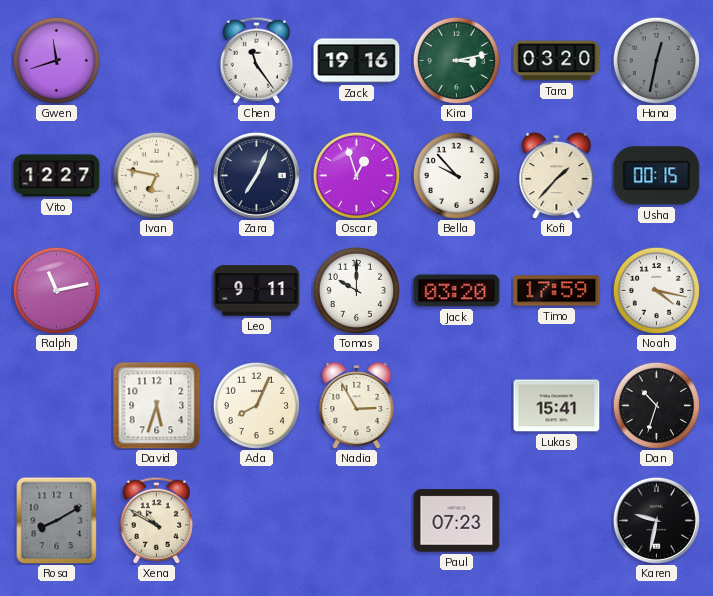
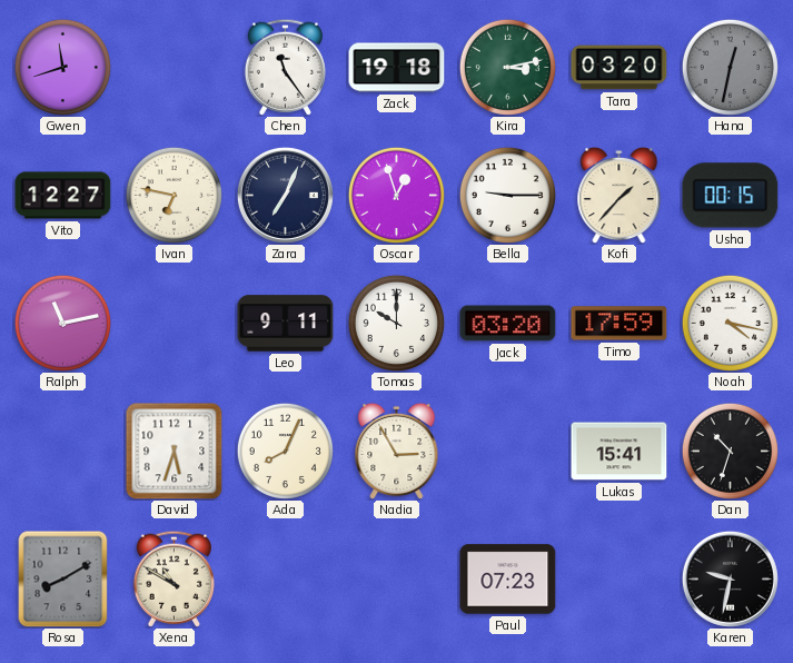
Zack: 19:16 -> 19:18 (397, 68)
Bella: 9:53 -> 9:15 (507, 195)
